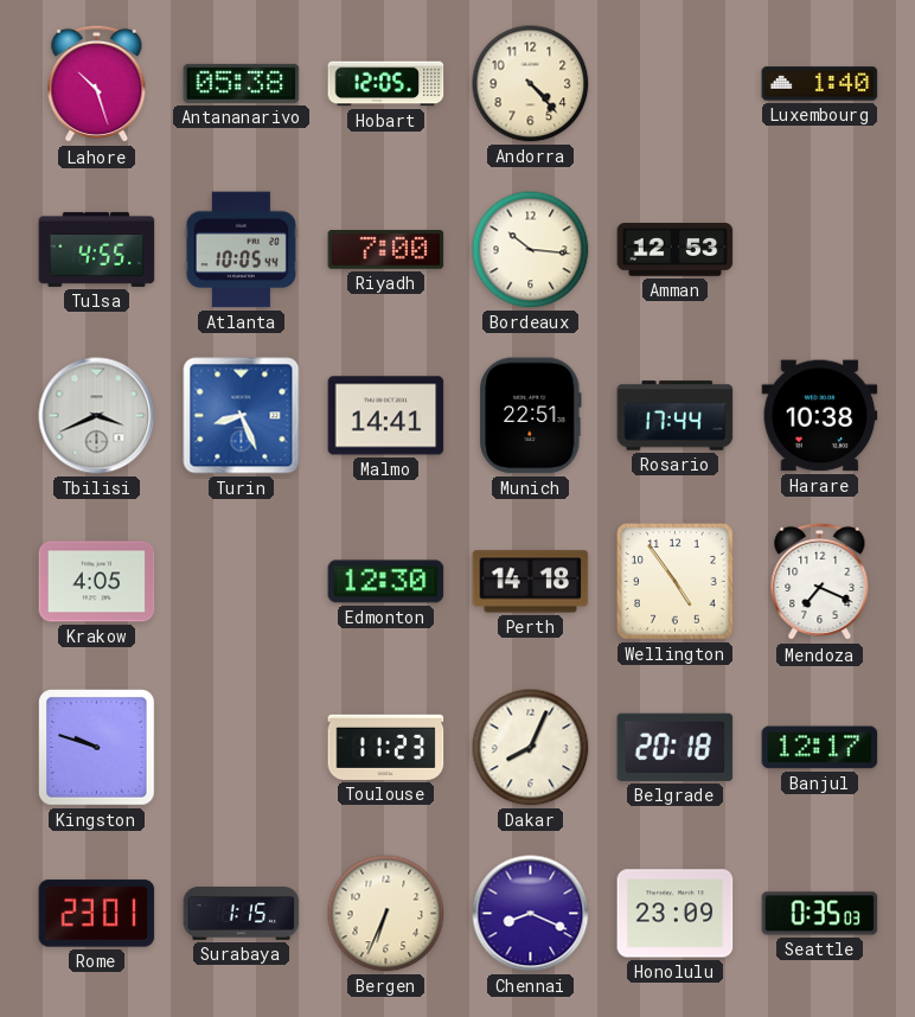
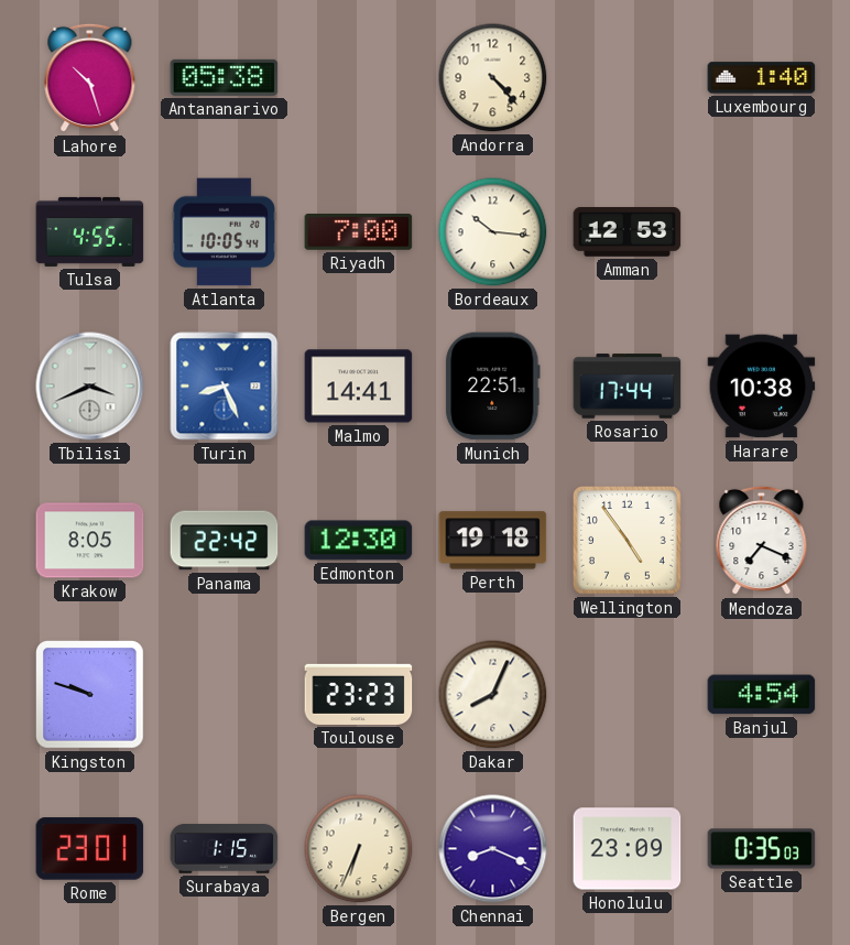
Hobart: 12:05 -> none (386, 84)
Krakow: 4:05 -> 8:05 (90, 541)
Panama: none -> 22:42 (225, 541)
Perth: 14:18 -> 19:18 (493, 541)
Toulouse: 11:23 -> 23:23 (359, 694)
Belgrade: 20:18 -> none (676, 747)
Banjul: 12:17 -> 4:54 (762, 695)
